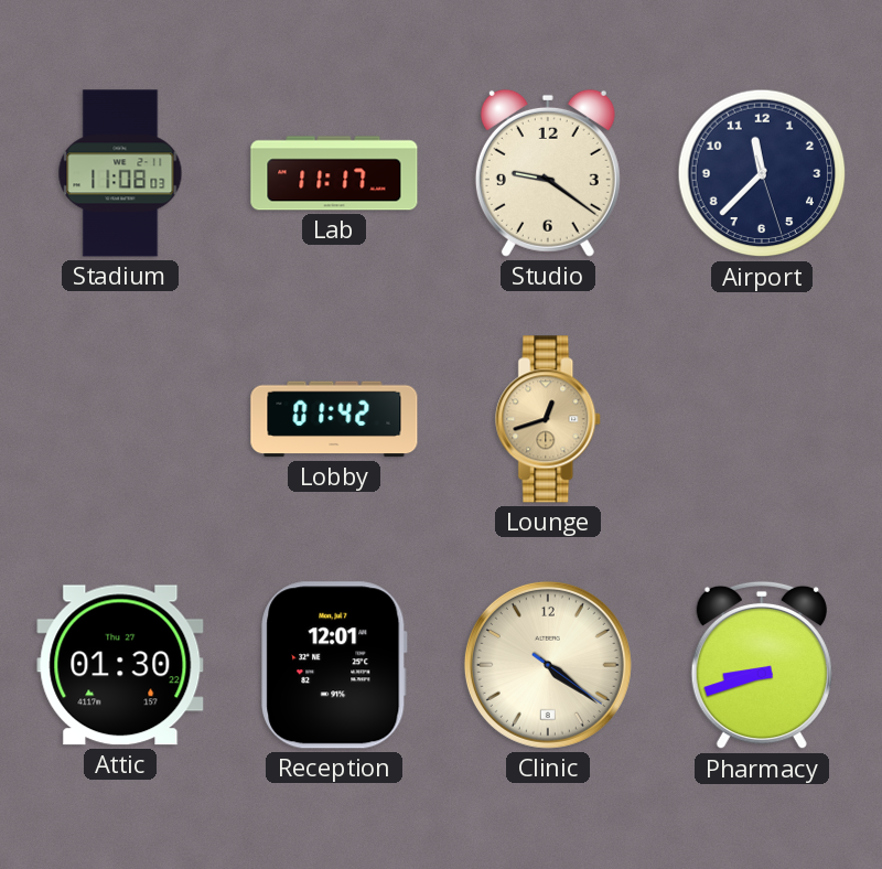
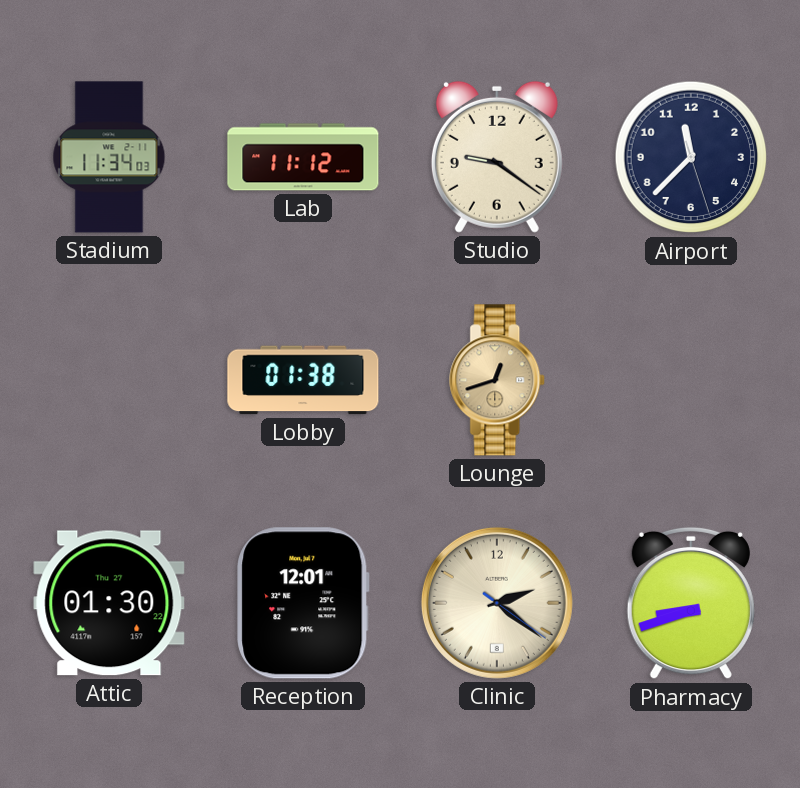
Stadium: 11:08 -> 11:34 (109, 157)
Lab: 11:17 -> 11:12 (303, 157)
Lobby: 01:42 -> 01:38 (303, 380)
Clinic: 4:21 -> 2:21 (497, 603)
